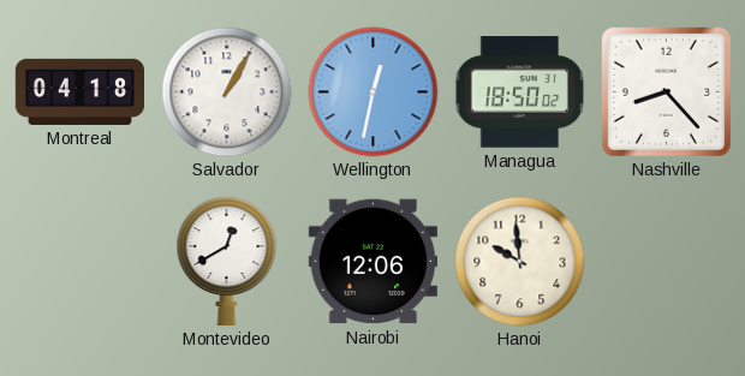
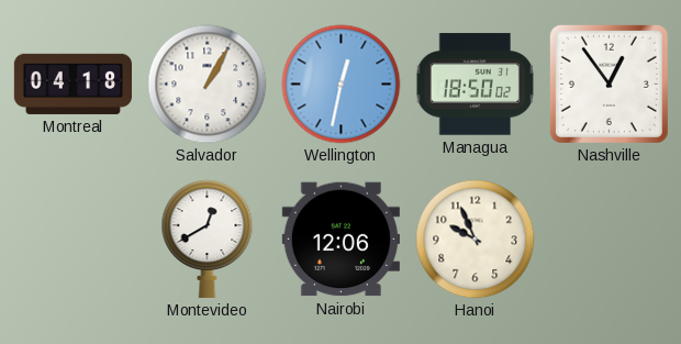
Nashville: 8:23 -> 12:54 (609, 84)
Hanoi: 9:59 -> 9:56 (476, 240)
